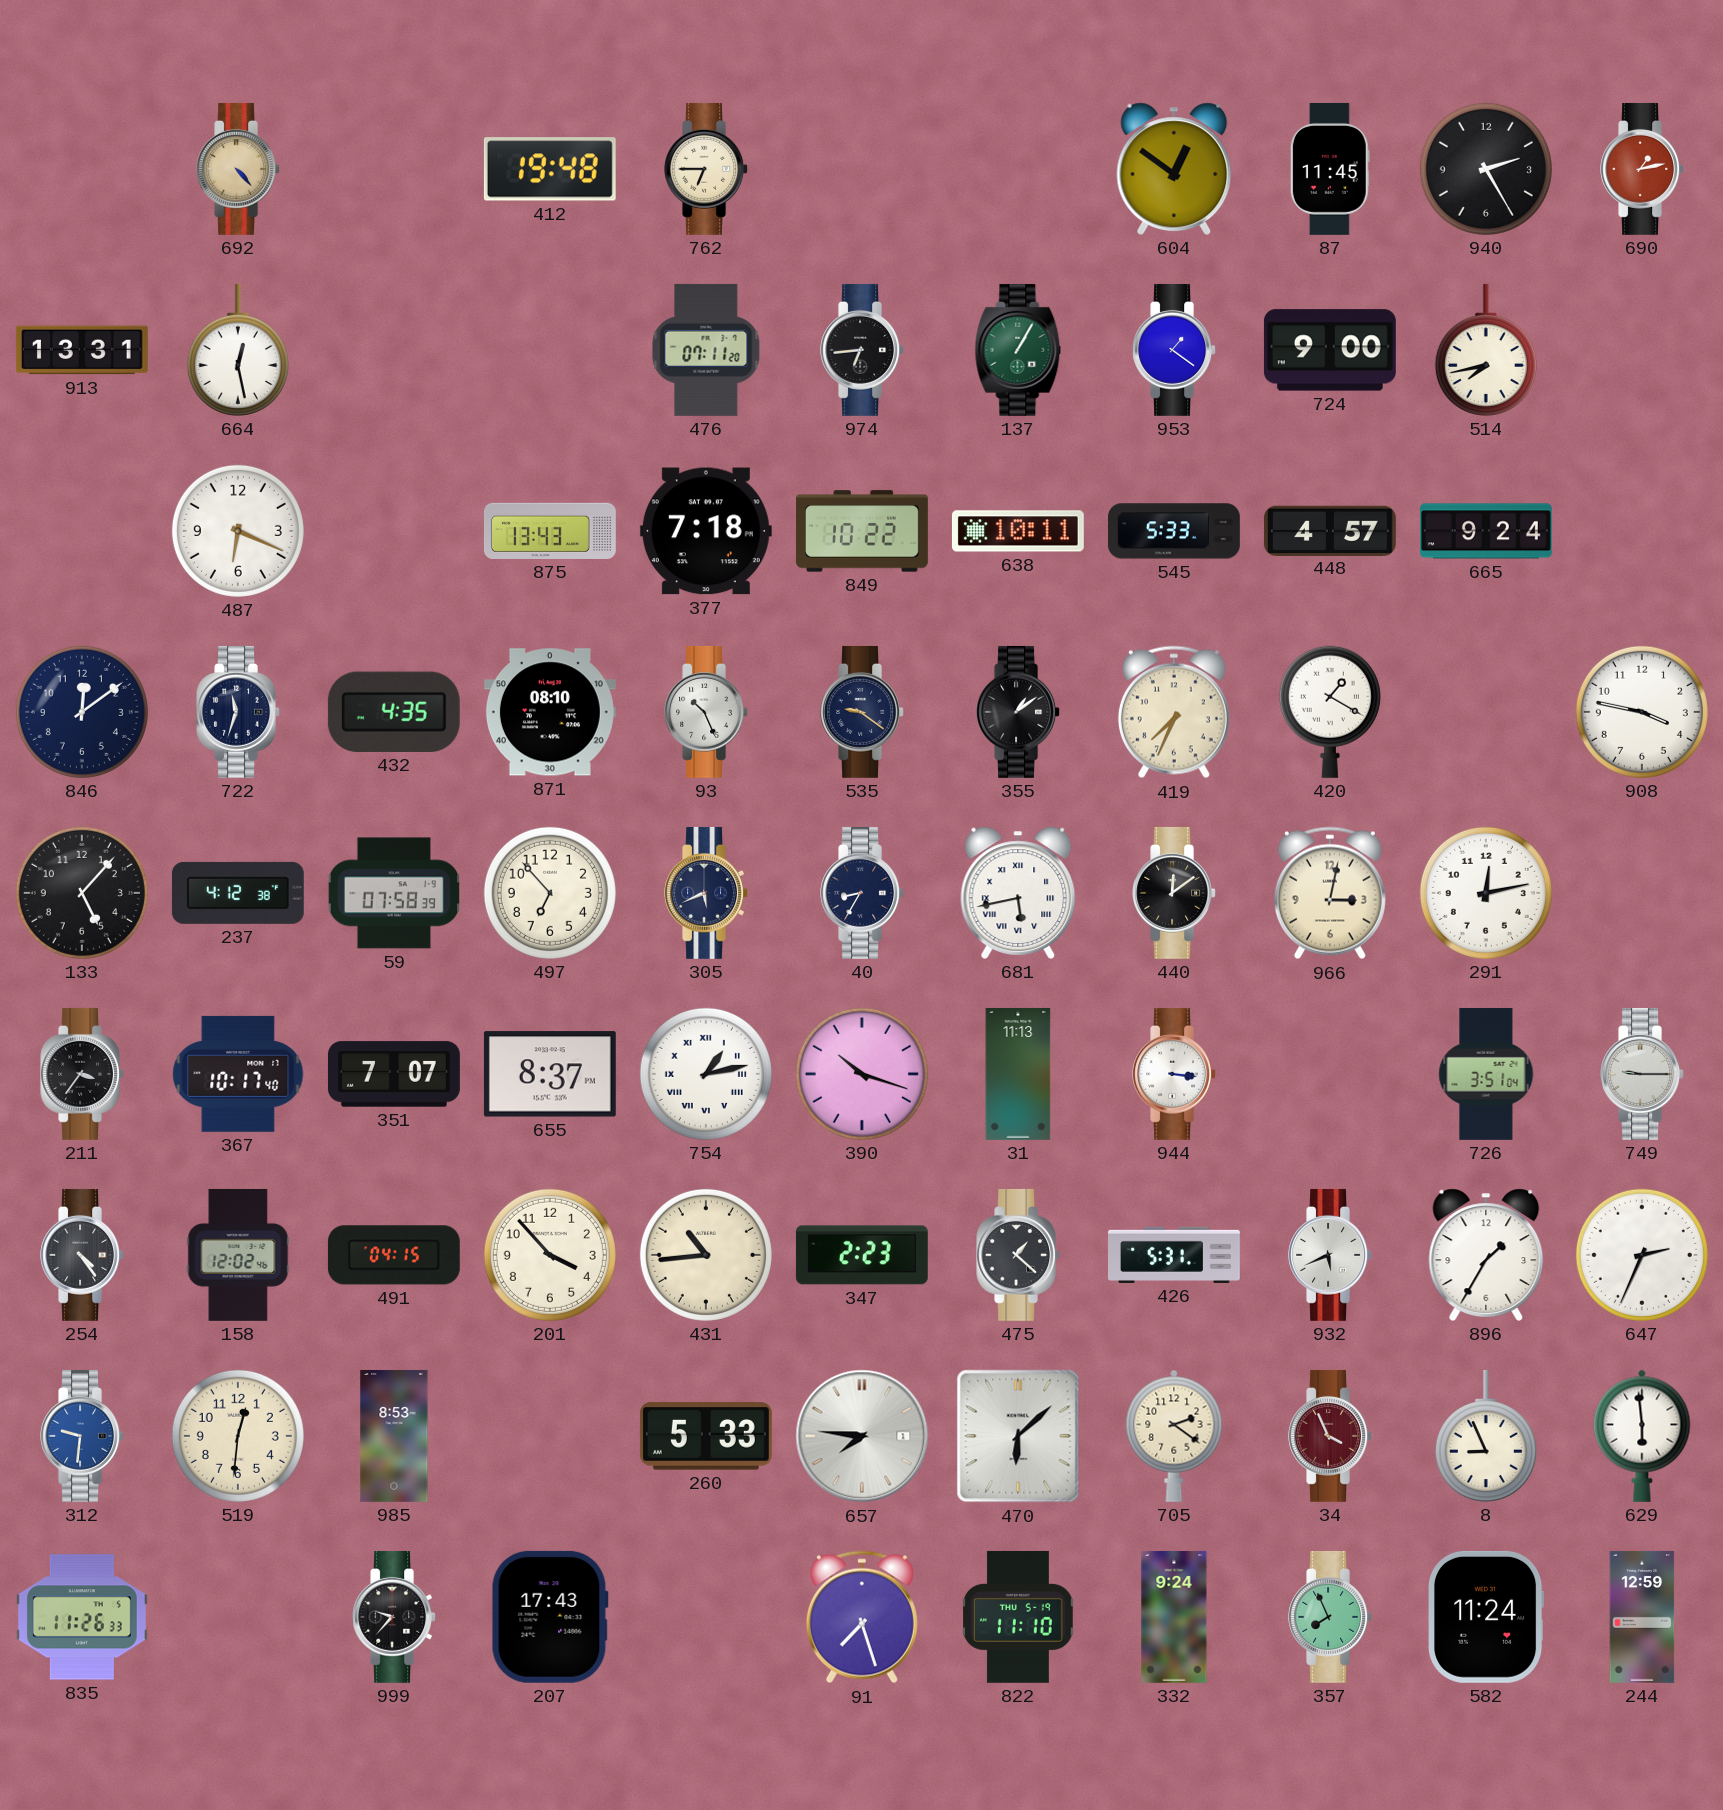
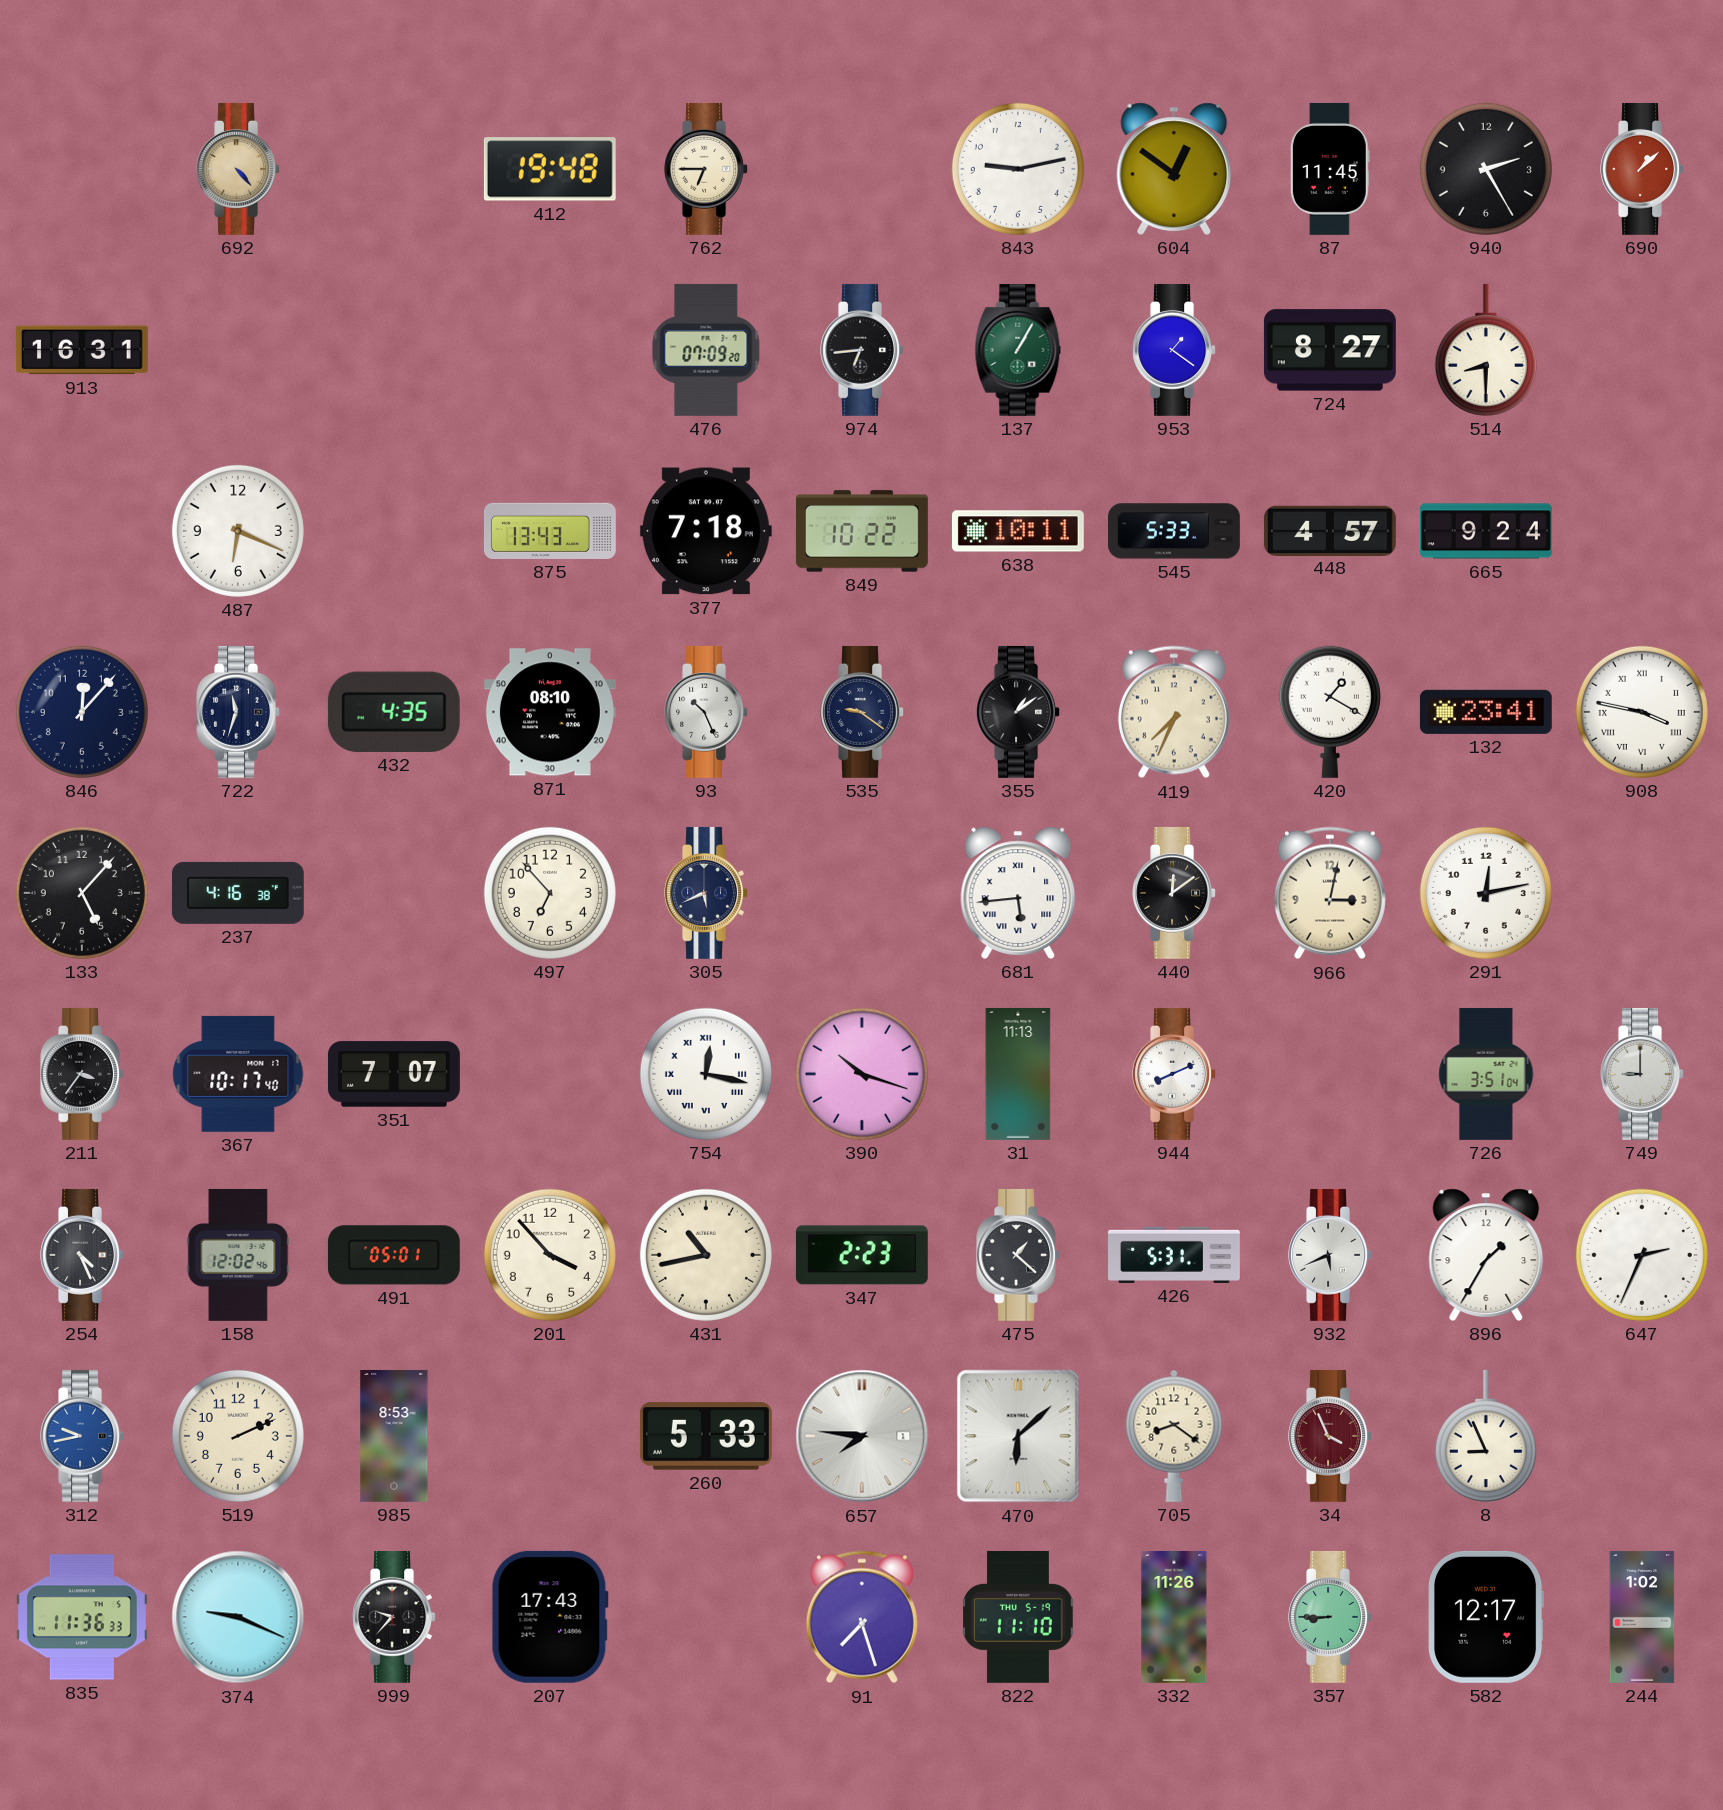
843: none -> 9:13 (1018, 169)
690: 1:13 -> 1:08 (1642, 169)
913: 13:31 -> 16:31 (82, 350)
664: 12:28 -> none (238, 350)
476: 07:11 -> 07:09 (706, 350)
724: 9:00 -> 8:27 (1330, 350)
514: 7:43 -> 8:30 (1486, 350)
846: 12:09 -> 12:07 (82, 712)
132: none -> 23:41 (1486, 712)
908 numerals: Arabic -> Roman (1642, 712)
237: 4:12 -> 4:16 (238, 893)
59: 07:58 -> none (393, 893)
40: 8:35 -> none (862, 893)
681: 5:43 -> 5:44 (1018, 893)
655: 8:37 -> none (550, 1074)
754: 1:13 -> 12:17 (706, 1074)
944: 3:16 -> 8:11 (1174, 1074)
749: 9:15 -> 9:00 (1642, 1074)
254: 4:24 -> 4:26 (82, 1255)
491: 04:15 -> 05:01 (394, 1255)
431: 10:44 -> 10:43 (706, 1255)
312: 9:31 -> 9:43 (82, 1436)
519: 12:31 -> 2:11 (238, 1436)
705: 2:21 -> 8:21 (1174, 1436)
629: 5:59 -> none (1642, 1436)
835: 11:26 -> 11:36 (82, 1617)
374: none -> 9:19 (238, 1617)
332: 9:24 -> 11:26 (1174, 1617)
357: 7:56 -> 8:45 (1330, 1617)
582: 11:24 -> 12:17 (1487, 1617)
244: 12:59 -> 1:02 (1642, 1617)
